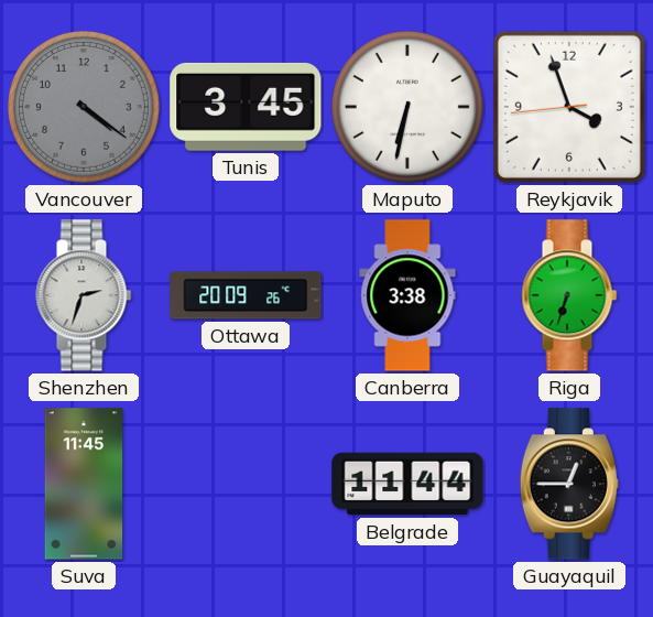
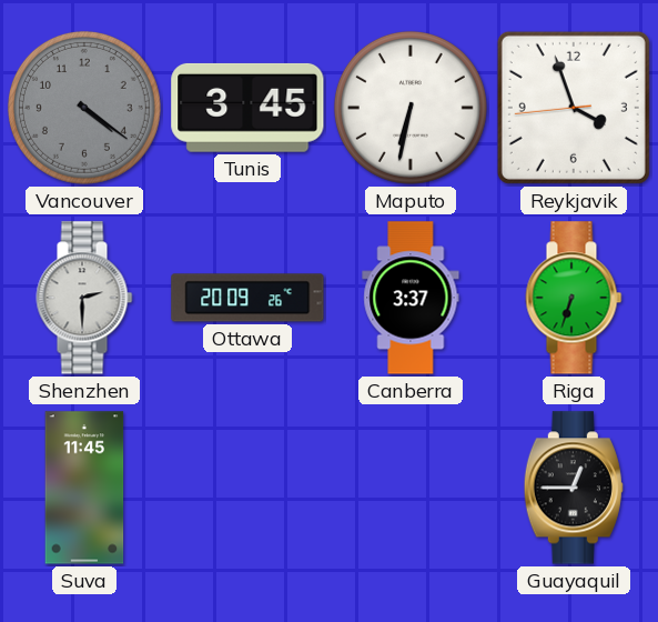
Shenzhen: 2:33 -> 2:30 (84, 298)
Canberra: 3:38 -> 3:37 (411, 298)
Belgrade: 11:44 -> none (407, 484)
